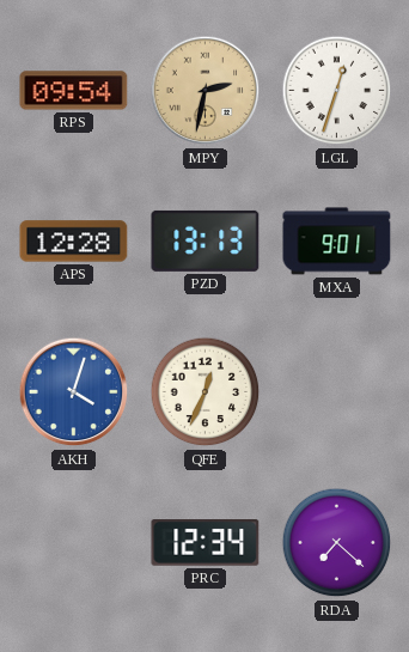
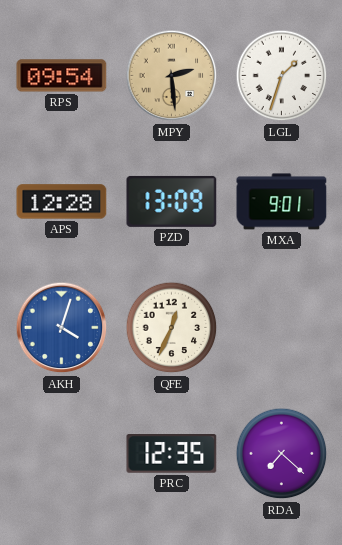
MPY: 2:32 -> 2:29 (172, 76)
LGL: 12:33 -> 1:33 (282, 76)
PZD: 13:13 -> 13:09 (172, 201)
PRC: 12:34 -> 12:35 (172, 454)
